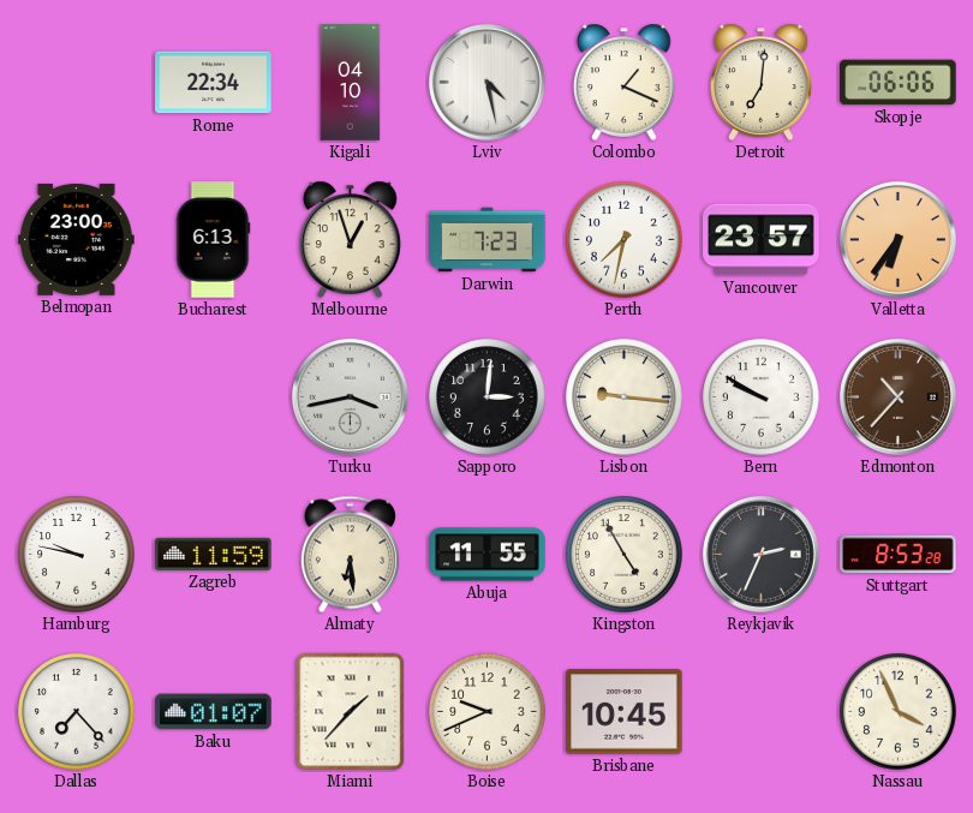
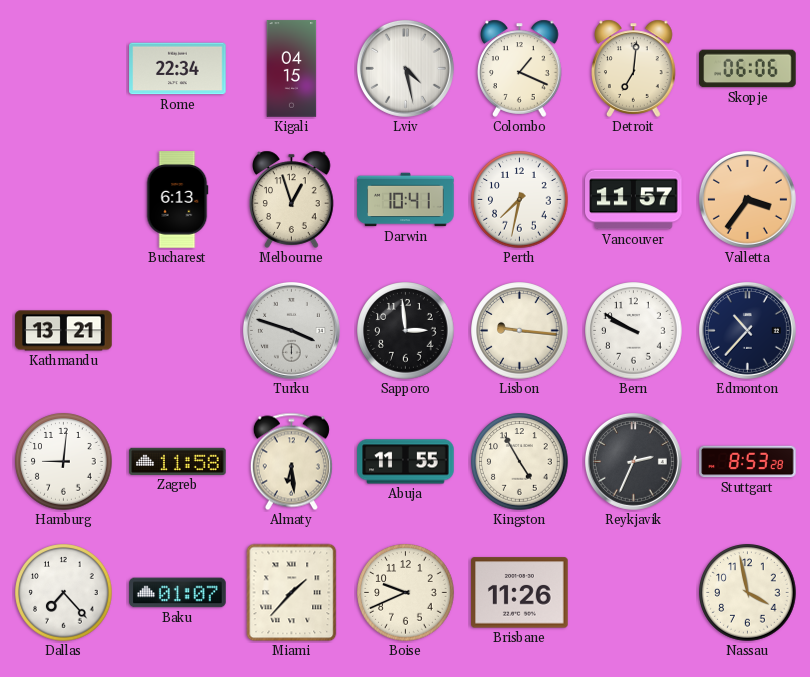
Kigali: 04:10 -> 04:15 (292, 69)
Belmopan: 23:00 -> none (77, 239)
Darwin: 7:23 -> 10:41 (406, 200)
Vancouver: 23:57 -> 11:57 (634, 200)
Valletta: 6:36 -> 3:36 (747, 199)
Kathmandu: none -> 13:21 (64, 331)
Turku: 3:43 -> 3:48 (291, 330)
Sapporo: 3:01 -> 2:59 (406, 331)
Edmonton dial: brown -> navy (747, 330)
Hamburg: 9:47 -> 9:01 (64, 462)
Zagreb: 11:59 -> 11:58 (178, 461)
Brisbane: 10:45 -> 11:26 (520, 593)
Nassau: 3:56 -> 3:58 (748, 593)
